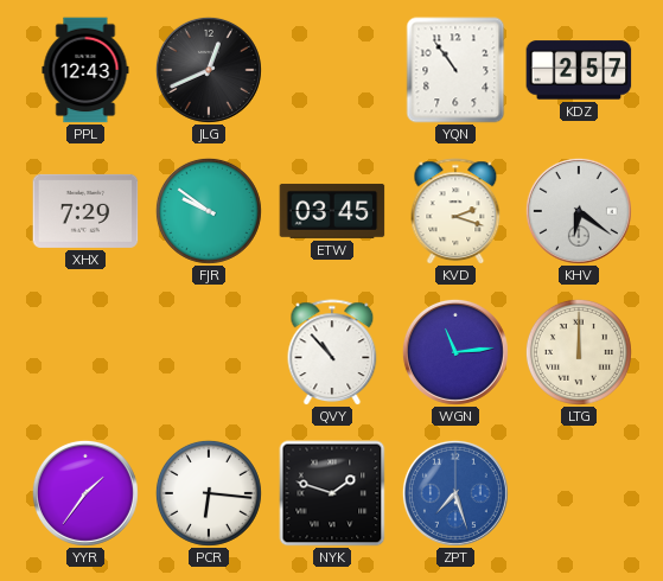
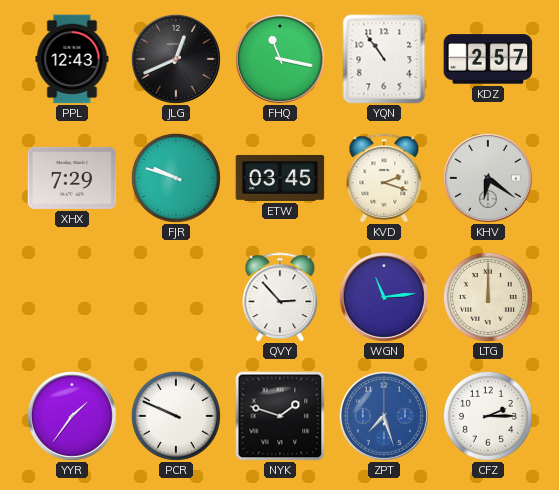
FHQ: none -> 11:17 (280, 59)
FJR: 9:51 -> 9:48 (176, 178)
QVY: 10:53 -> 2:53 (280, 297)
PCR: 6:16 -> 9:49 (176, 416)
CFZ: none -> 2:15 (488, 416)
